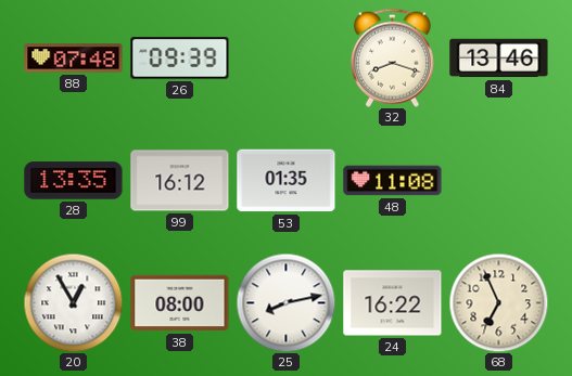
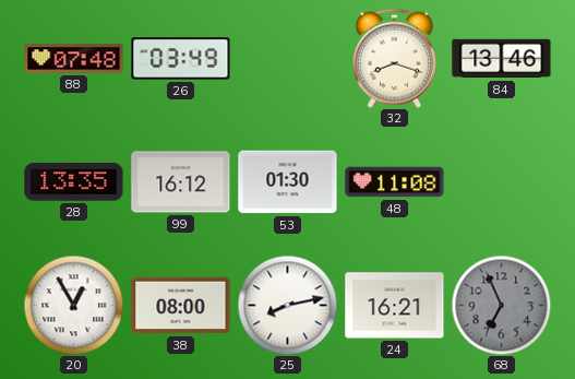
26: 09:39 -> 03:49 (181, 59)
53: 01:35 -> 01:30 (288, 182)
24: 16:22 -> 16:21 (395, 306)
68 dial: cream -> grey (501, 305)
